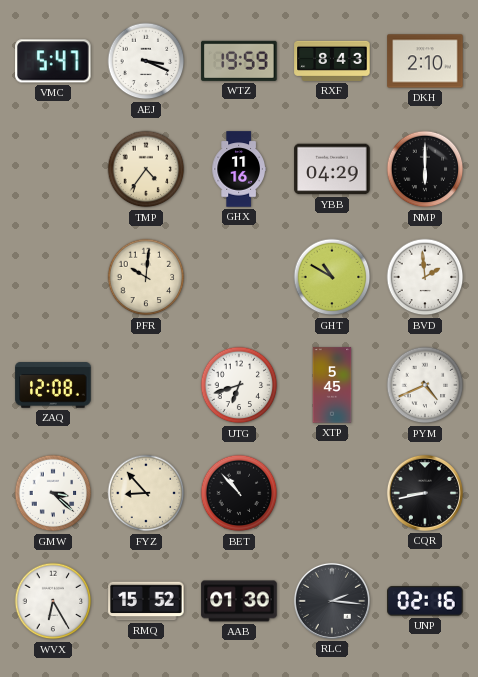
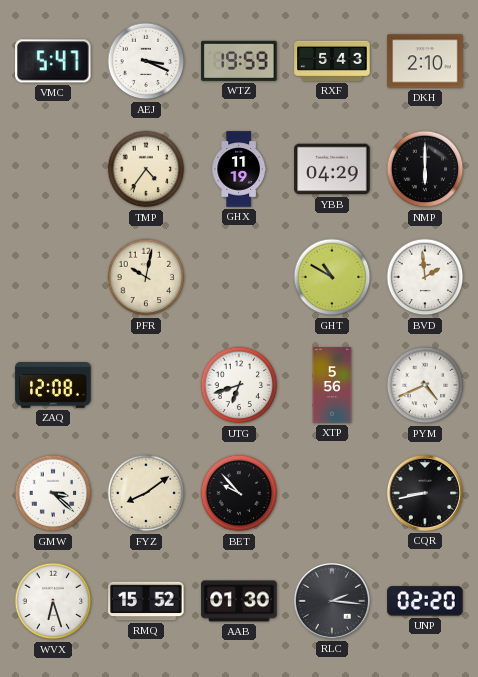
RXF: 8:43 -> 5:43 (332, 61)
GHX: 11:16 -> 11:19 (239, 169)
PFR: 10:01 -> 10:02 (146, 277)
XTP: 5:45 -> 5:56 (332, 385)
FYZ: 8:53 -> 8:09 (146, 493)
BET: 10:53 -> 9:53 (239, 493)
WVX: 6:25 -> 6:27 (53, 601)
UNP: 02:16 -> 02:20 (425, 601)
